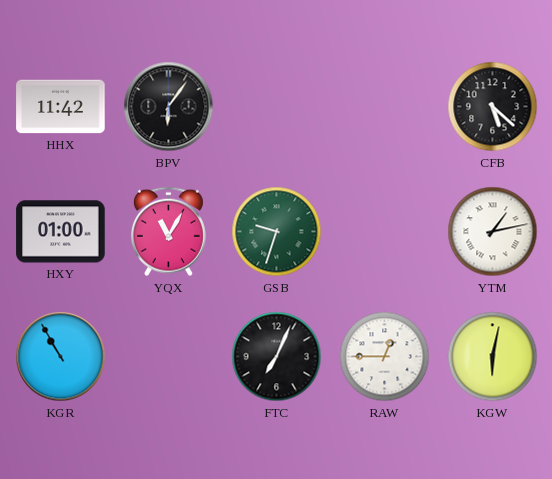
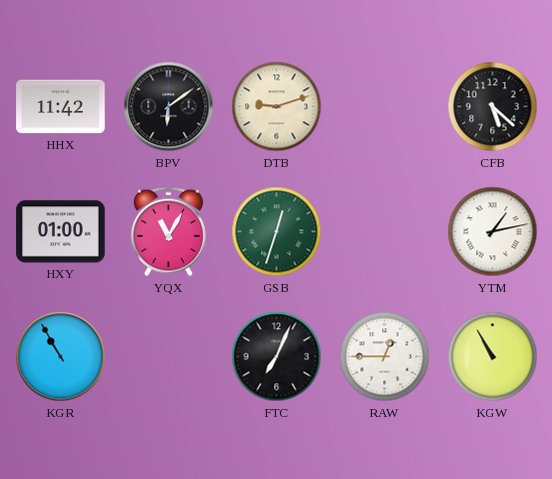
BPV: 6:06 -> 6:09 (169, 107)
DTB: none -> 9:12 (277, 107)
GSB: 9:33 -> 12:33 (277, 232)
KGW: 6:02 -> 10:55 (493, 357)
